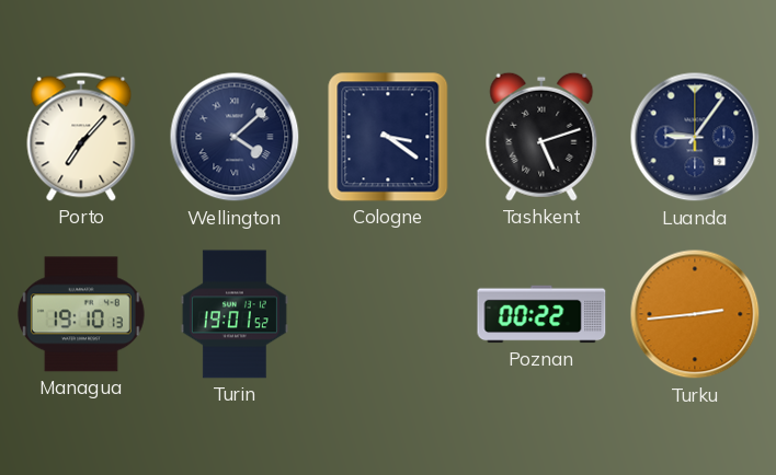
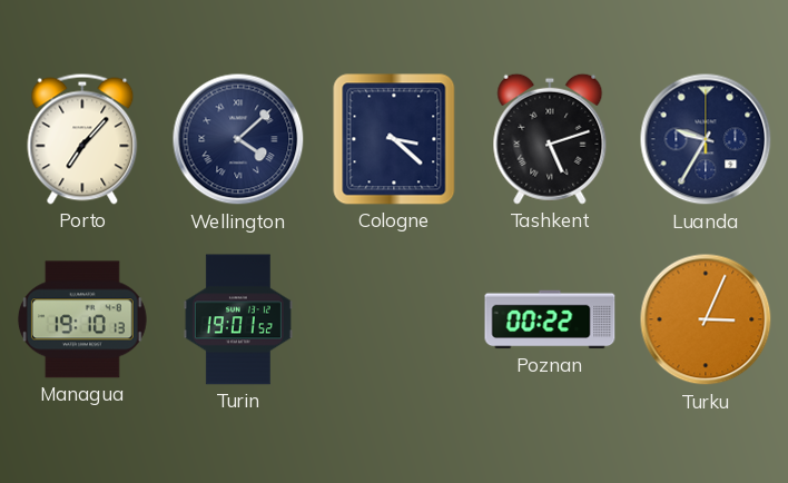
Cologne: 3:21 -> 3:22 (394, 139)
Luanda: 9:06 -> 9:35 (706, 139)
Turku: 2:44 -> 3:04 (706, 319)
